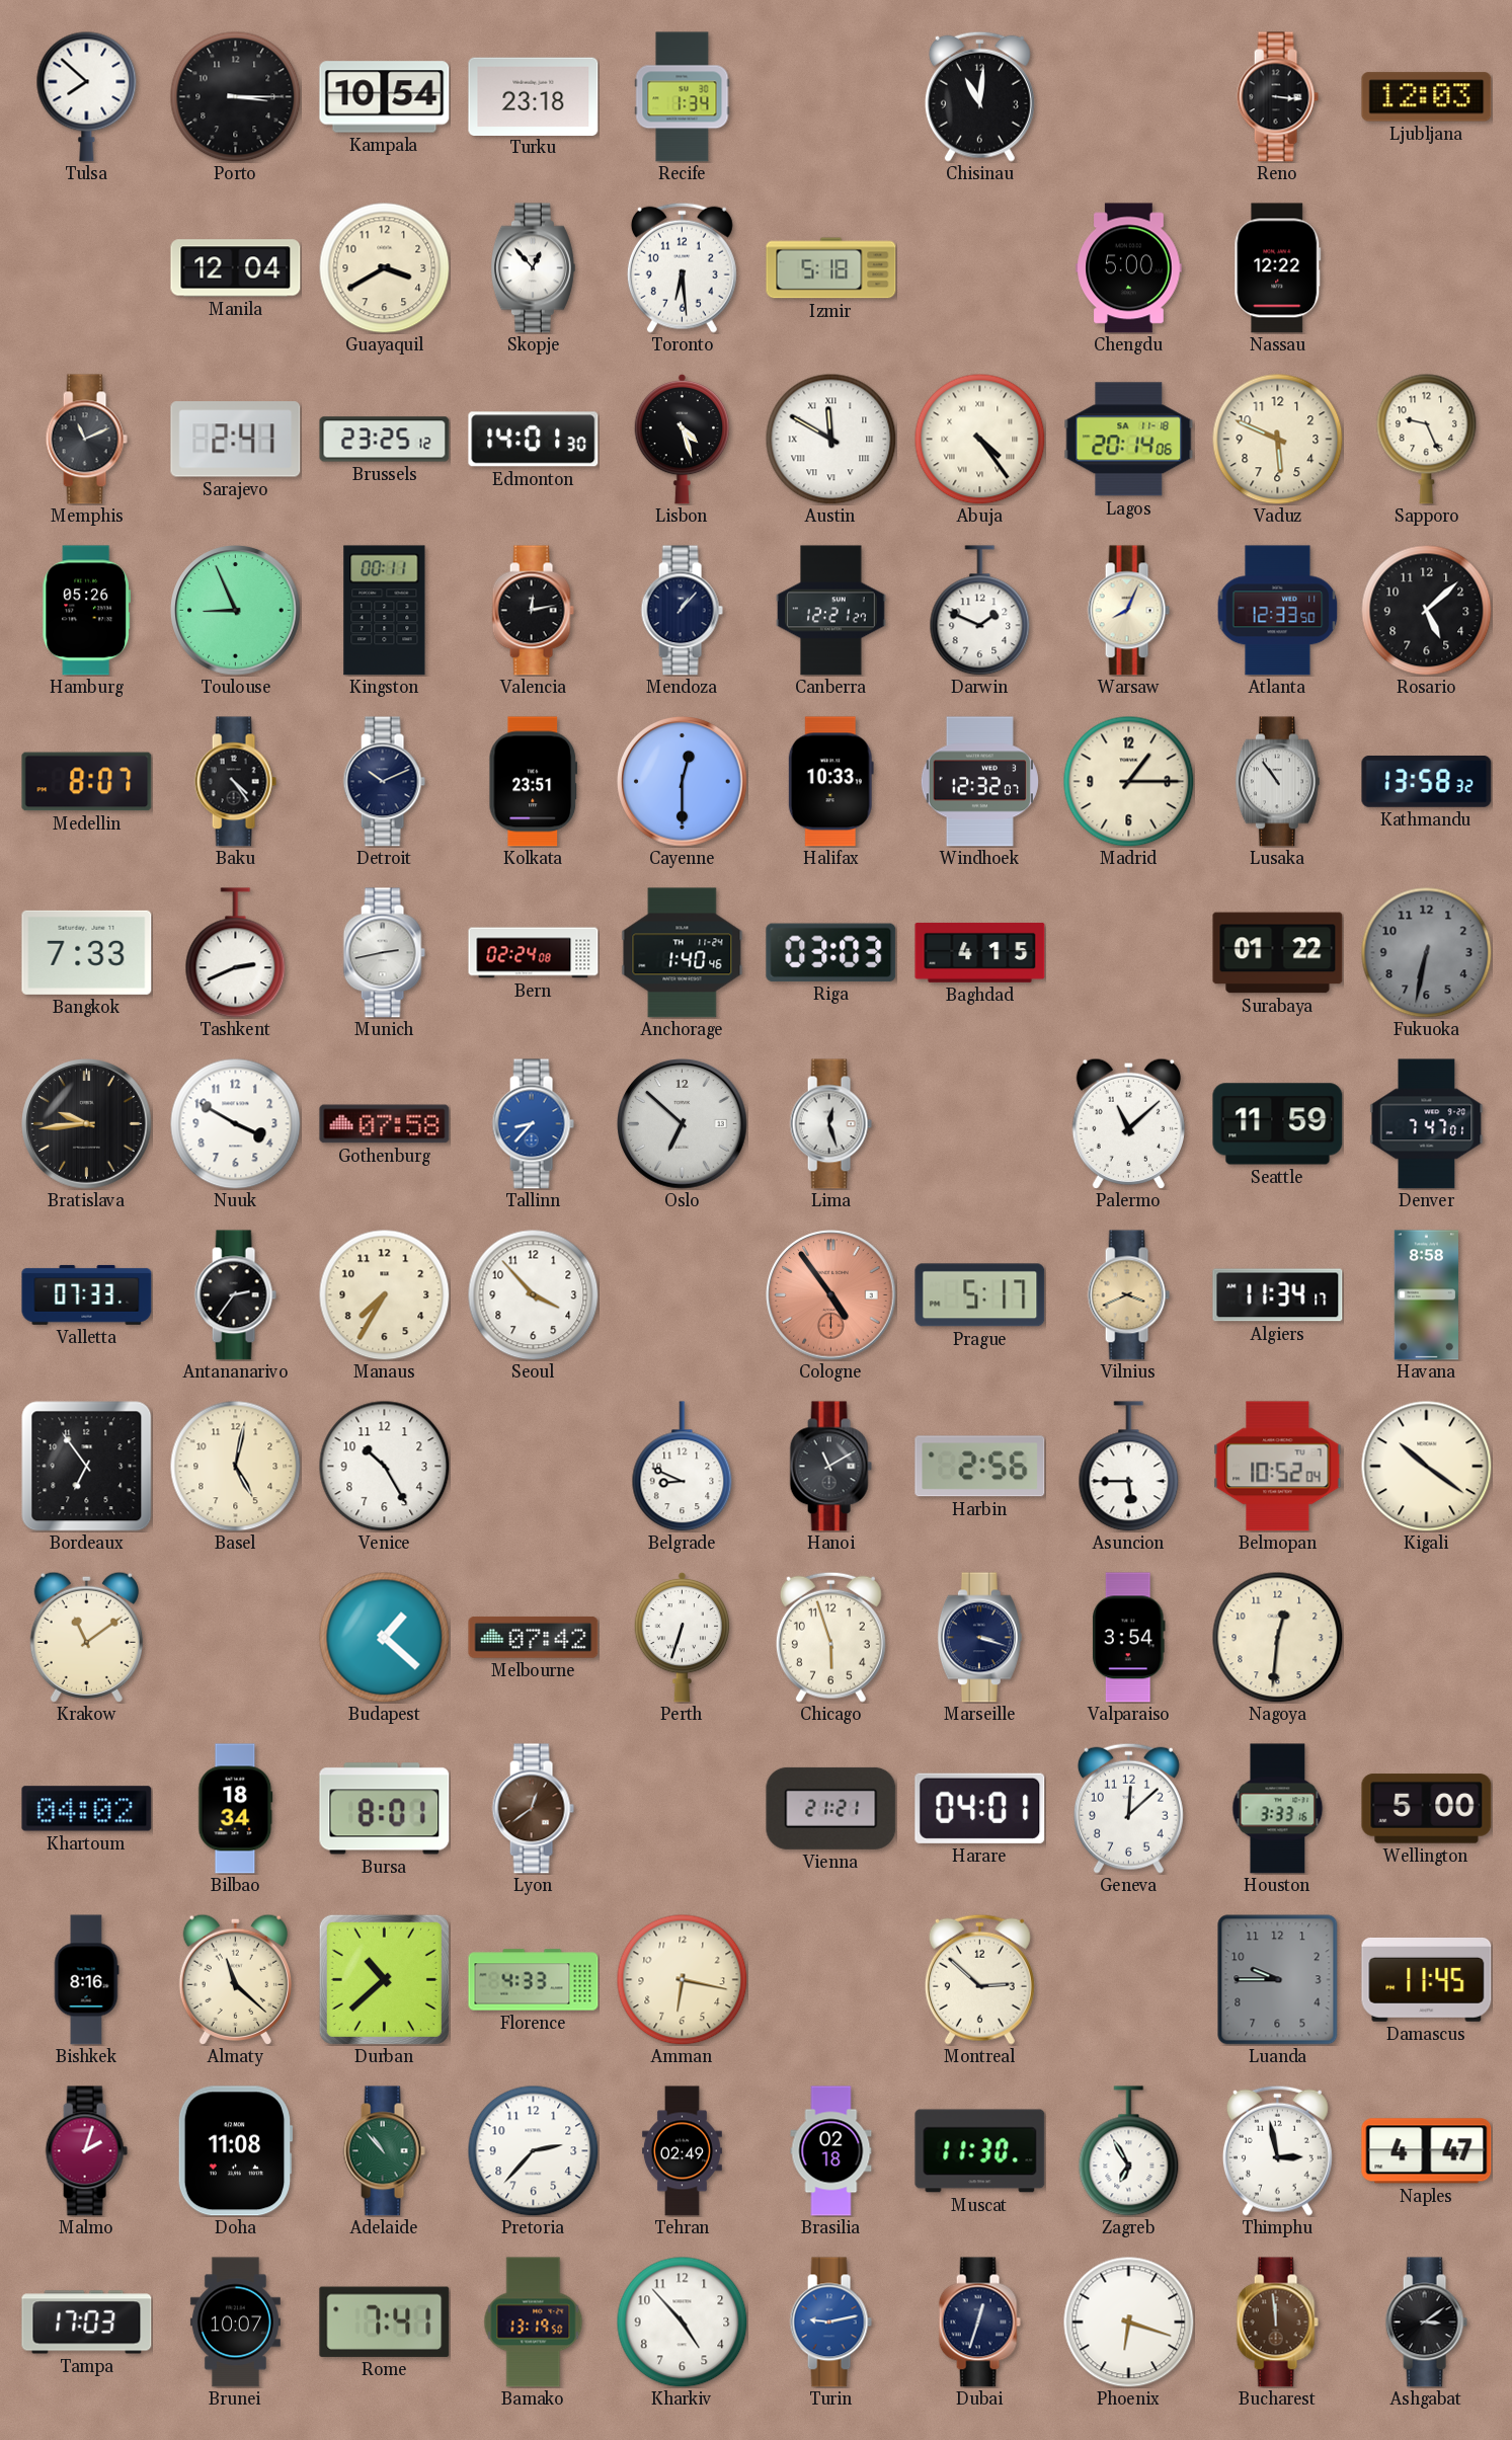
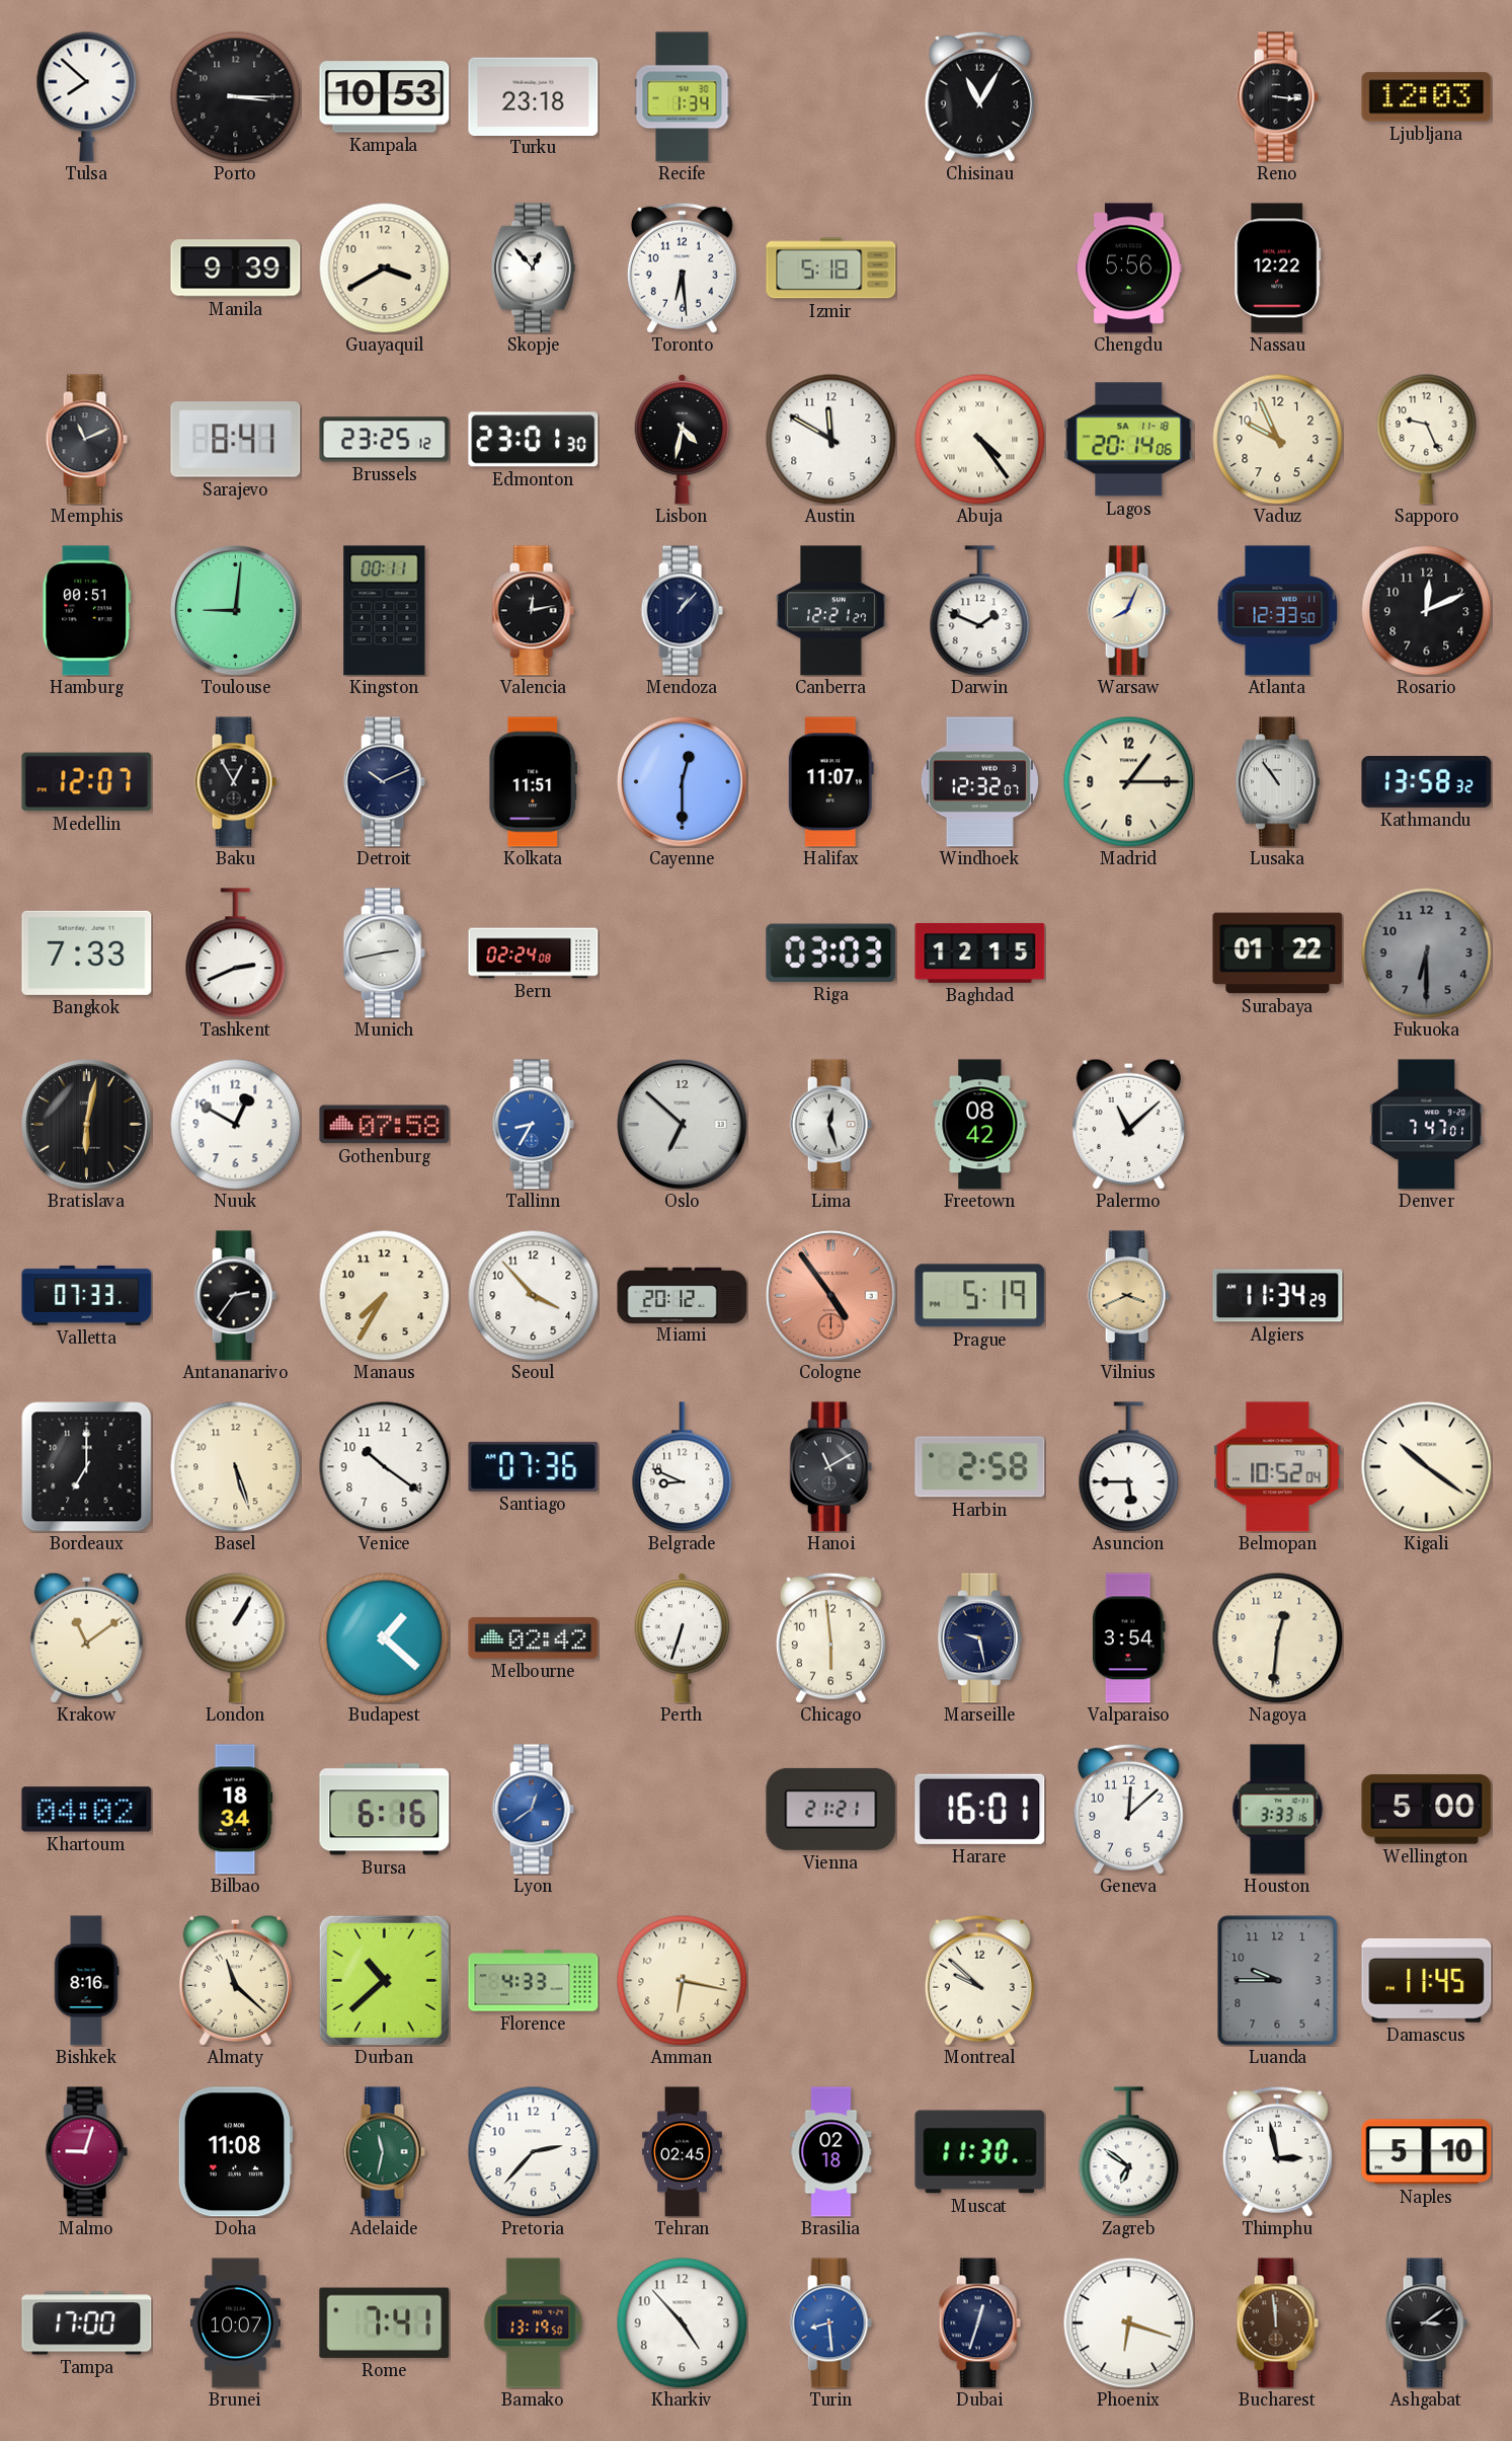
Kampala: 10:54 -> 10:53 (385, 97)
Chisinau: 11:01 -> 11:05 (979, 96)
Manila: 12:04 -> 9:39 (236, 269)
Chengdu: 5:00 -> 5:56 (1129, 269)
Sarajevo: 2:41 -> 8:41 (236, 440)
Edmonton: 14:01 -> 23:01 (534, 440)
Lisbon: 4:27 -> 4:32 (682, 439)
Austin numerals: Roman -> Arabic (830, 439)
Vaduz: 5:49 -> 9:56 (1277, 439)
Hamburg: 05:26 -> 00:51 (86, 611)
Toulouse: 8:56 -> 9:01 (236, 611)
Rosario: 5:08 -> 12:11 (1426, 610)
Medellin: 8:07 -> 12:07 (87, 782)
Baku: 4:24 -> 12:55 (235, 782)
Kolkata: 23:51 -> 11:51 (534, 782)
Halifax: 10:33 -> 11:07 (830, 782)
Anchorage: 1:40 -> none (683, 953)
Baghdad: 4:15 -> 12:15 (980, 952)
Fukuoka: 6:32 -> 6:30 (1426, 952)
Bratislava: 9:44 -> 6:02 (87, 1125)
Nuuk: 3:50 -> 12:50 (235, 1124)
Tallinn: 8:37 -> 8:35 (533, 1125)
Freetown: none -> 08:42 (980, 1125)
Seattle: 11:59 -> none (1278, 1124)
Miami: none -> 20:12 (683, 1295)
Prague: 5:17 -> 5:19 (980, 1296)
Algiers: 11:34:17 -> 11:34:29 (1278, 1296)
Havana: 8:58 -> none (1426, 1295)
Bordeaux: 6:54 -> 7:00 (87, 1467)
Basel: 5:02 -> 5:27 (235, 1466)
Venice: 10:25 -> 10:21 (384, 1466)
Santiago: none -> 07:36 (534, 1466)
Harbin: 2:56 -> 2:58 (980, 1467)
London: none -> 1:05 (236, 1637)
Melbourne: 07:42 -> 02:42 (534, 1637)
Chicago: 5:57 -> 5:59 (830, 1637)
Marseille: 3:18 -> 9:28 (979, 1638)
Bursa: 8:01 -> 6:16 (385, 1810)
Lyon dial: brown -> blue (533, 1810)
Harare: 04:01 -> 16:01 (980, 1809)
Montreal: 2:52 -> 9:52 (979, 1980)
Malmo: 2:03 -> 9:03 (86, 2152)
Adelaide: 10:53 -> 11:32 (384, 2152)
Tehran: 02:49 -> 02:45 (682, 2152)
Zagreb: 6:55 -> 6:51 (1129, 2152)
Naples: 4:47 -> 5:10 (1427, 2152)
Tampa: 17:03 -> 17:00 (87, 2323)
Turin: 9:13 -> 8:29 (830, 2323)
